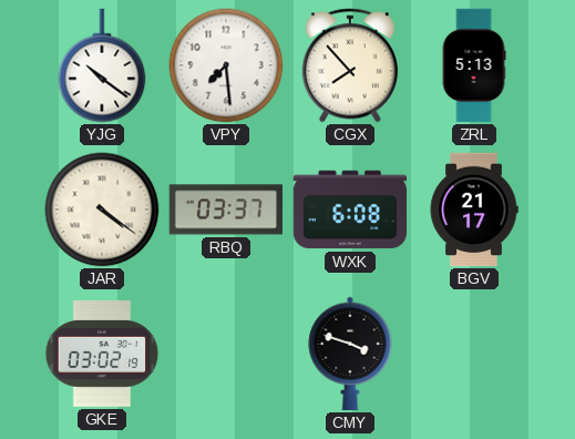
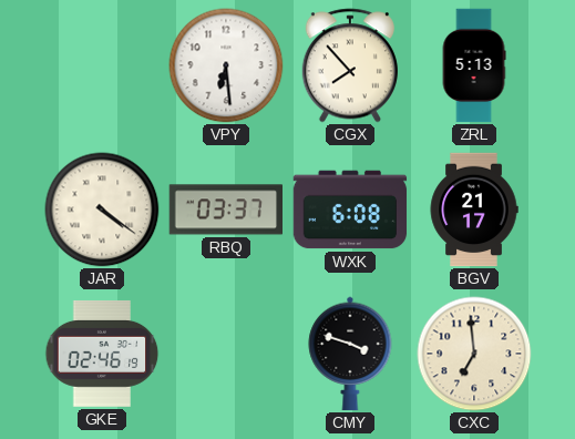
YJG: 10:21 -> none (102, 65)
VPY: 7:29 -> 6:29 (226, 65)
GKE: 03:02 -> 02:46 (102, 354)
CXC: none -> 6:59 (474, 354)
